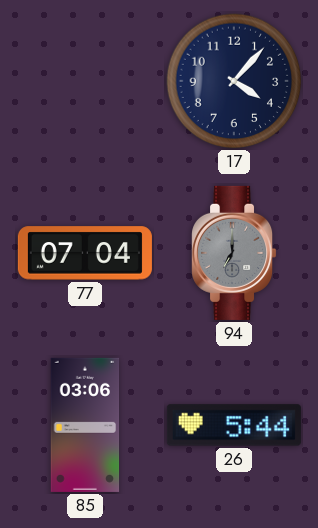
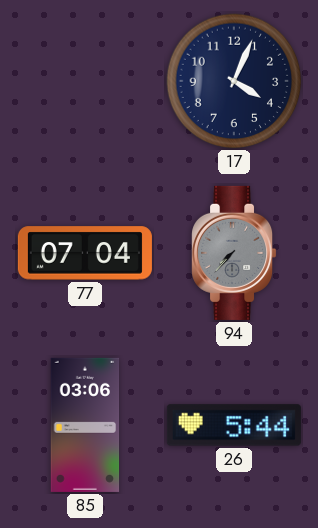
17: 4:07 -> 4:04 (234, 81)
94: 7:00 -> 7:37 (234, 253)
